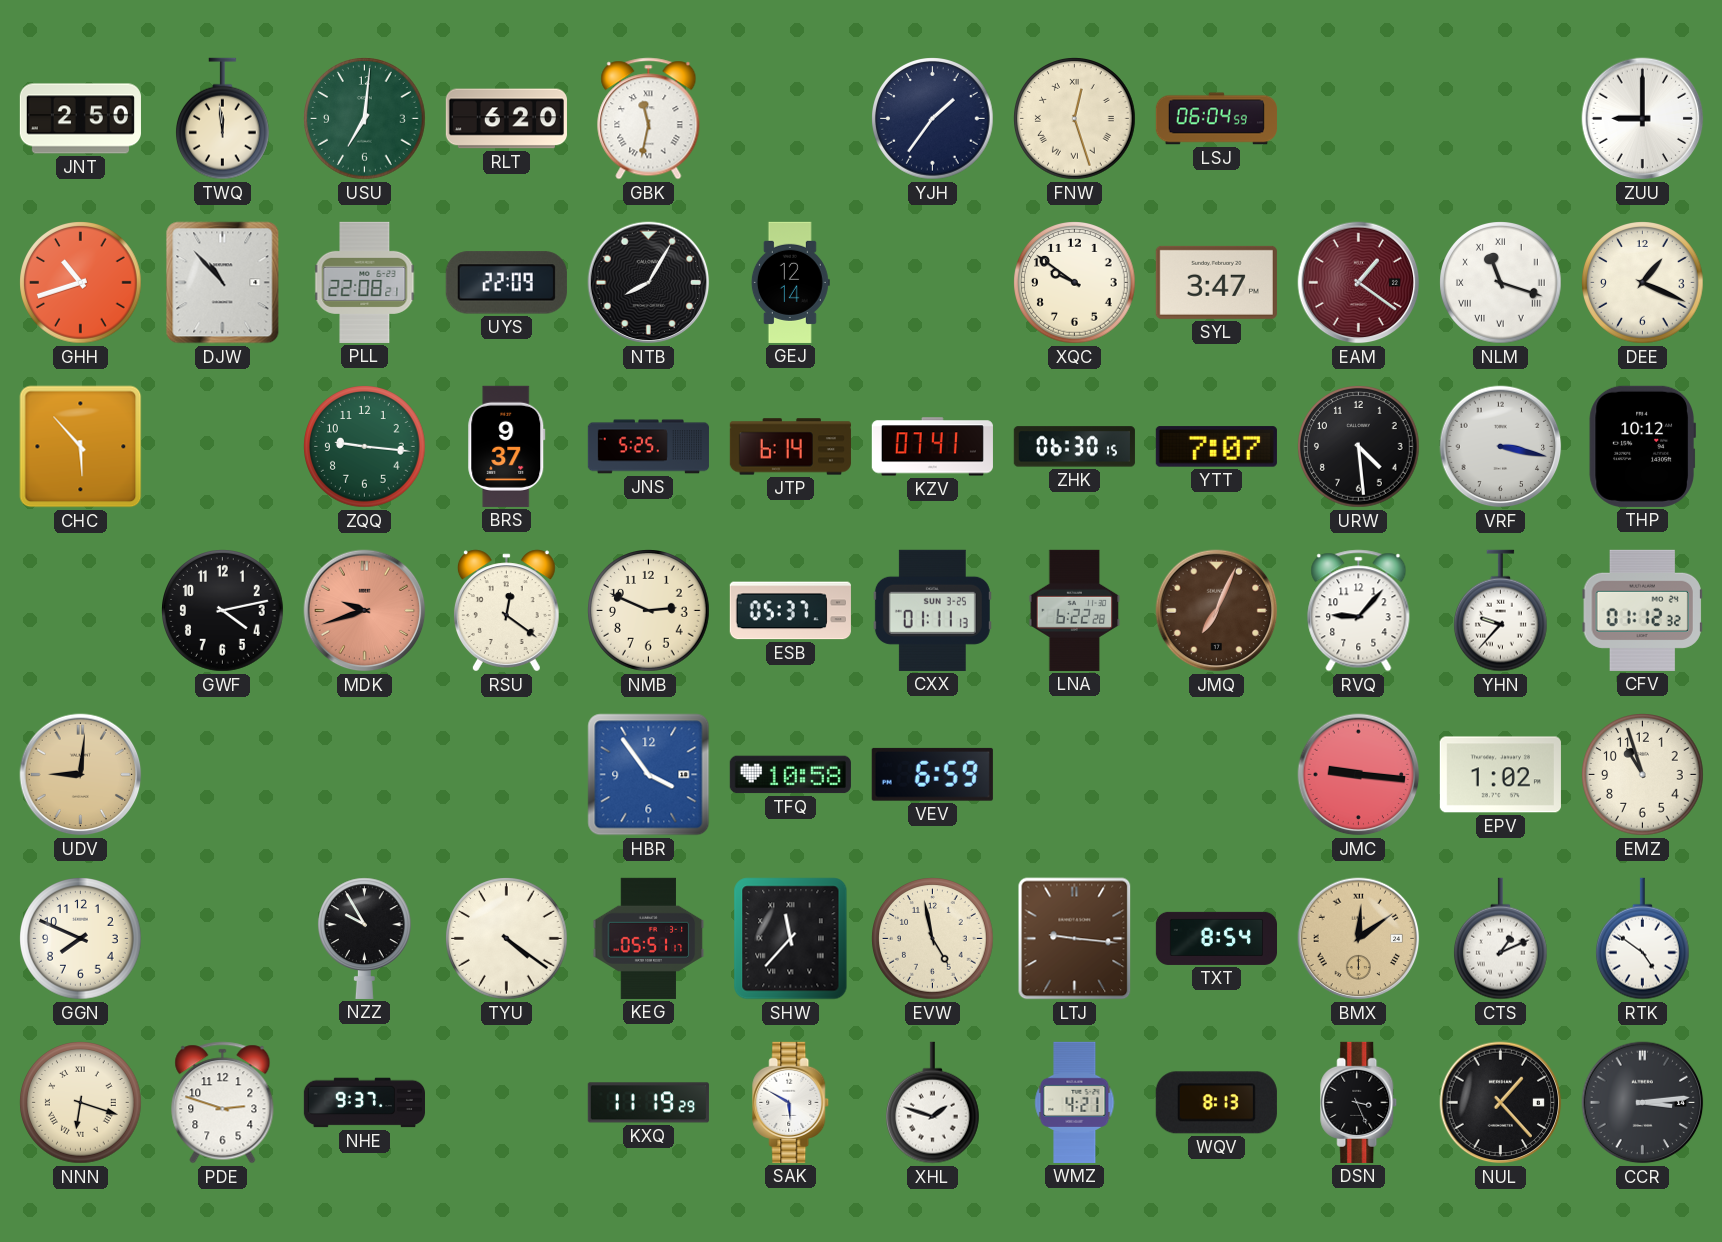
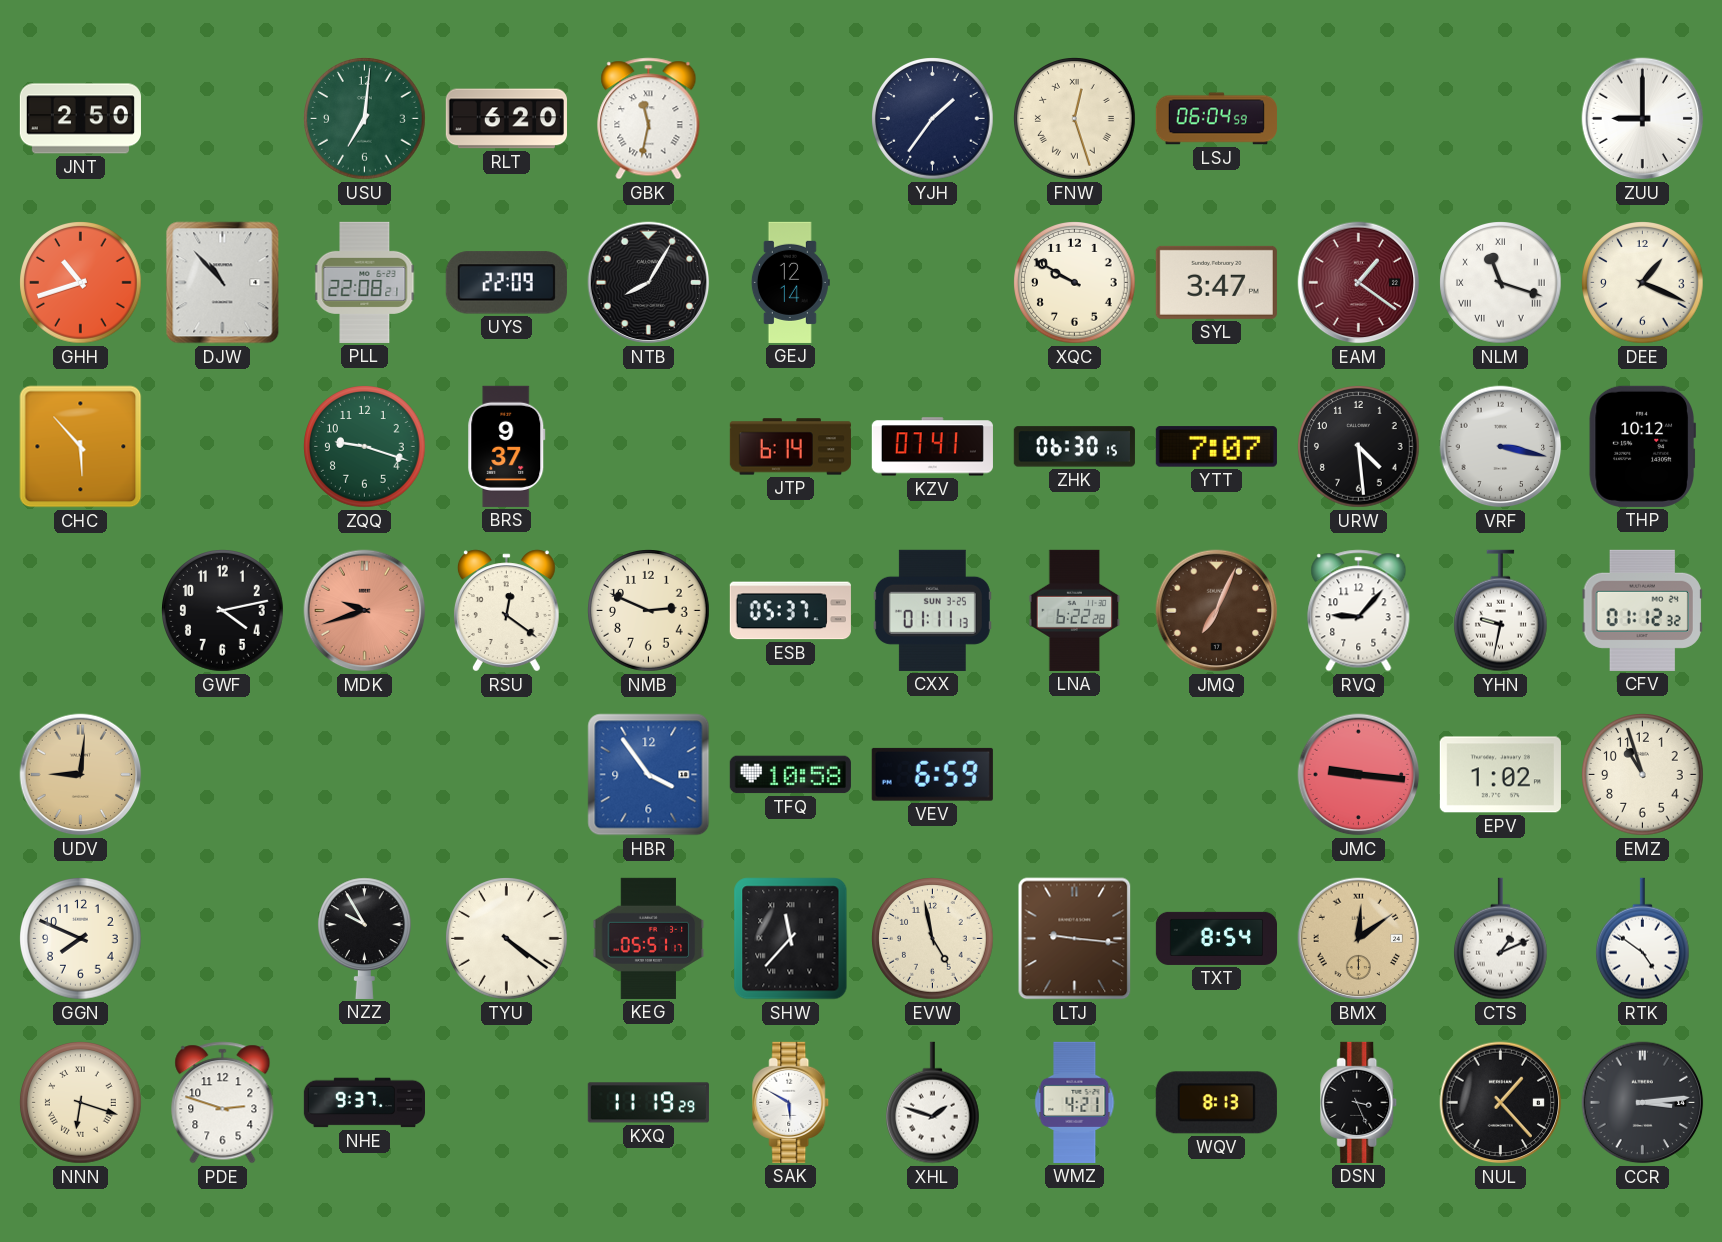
TWQ: 11:59 -> none (223, 119)
XQC: 9:51 -> 9:50 (1075, 283)
ZQQ: 9:16 -> 9:18 (365, 447)
JNS: 5:25 -> none (648, 447)
YHN: 9:37 -> 9:32 (1501, 611)
